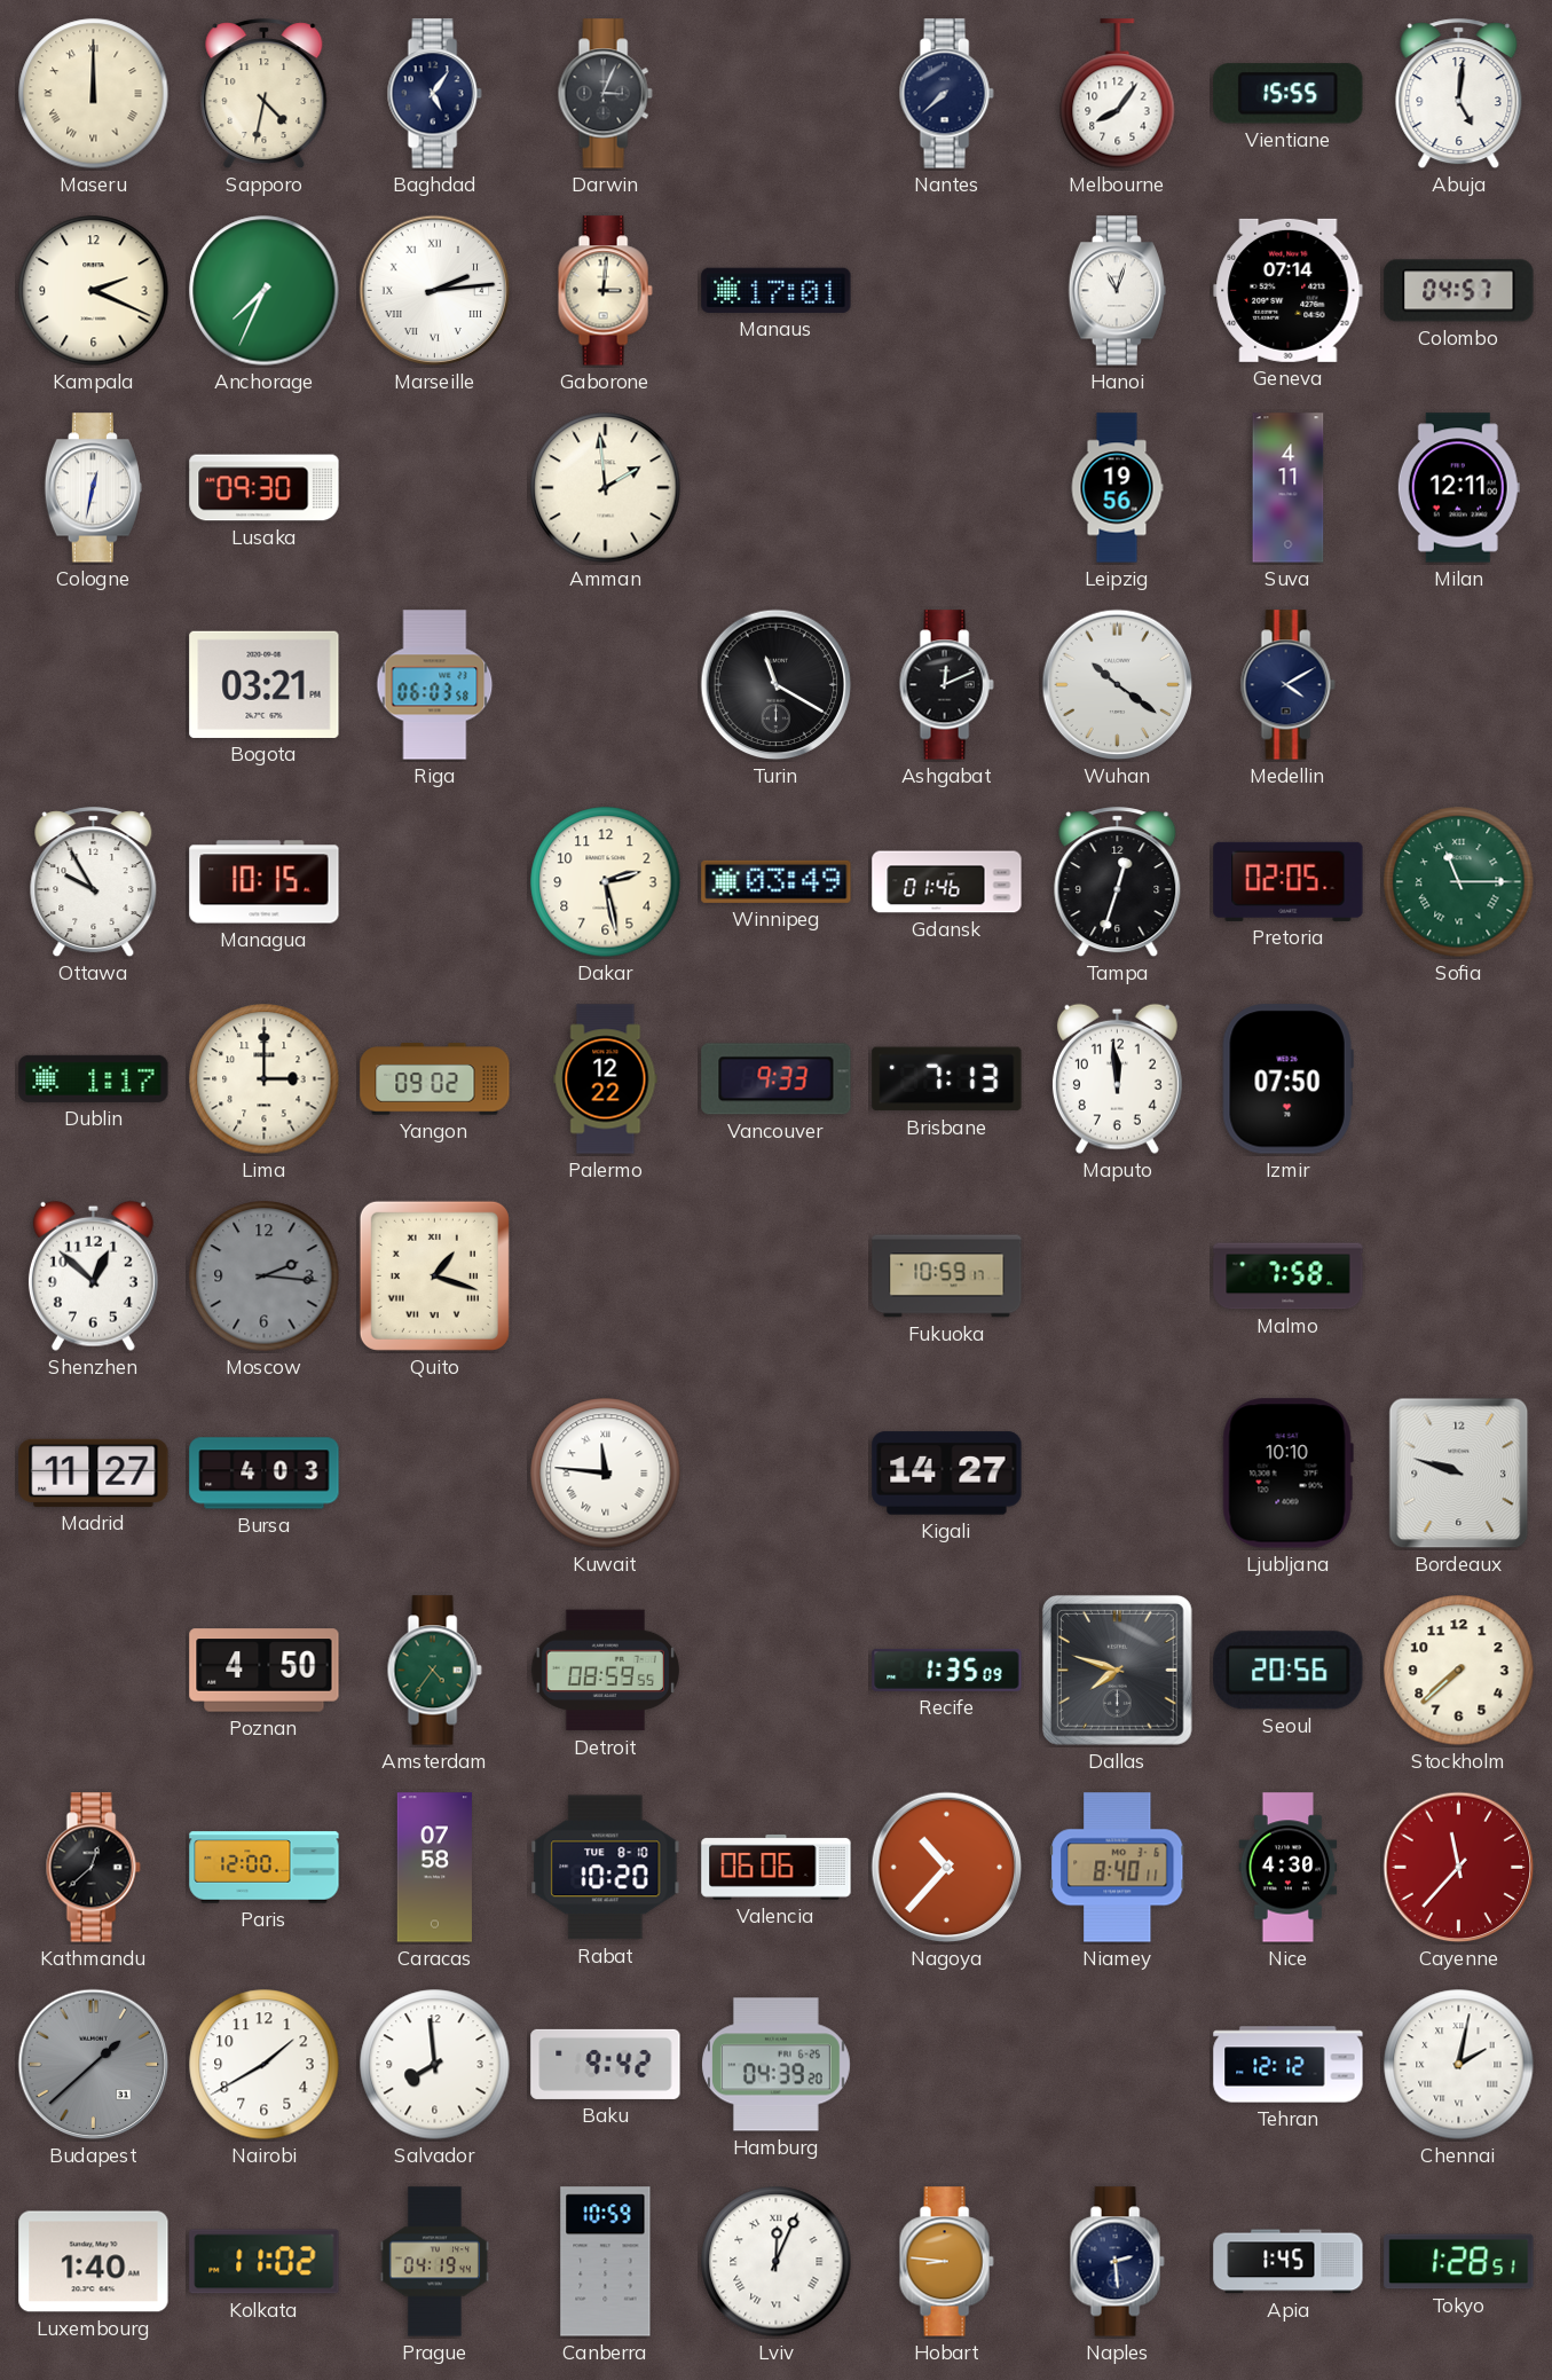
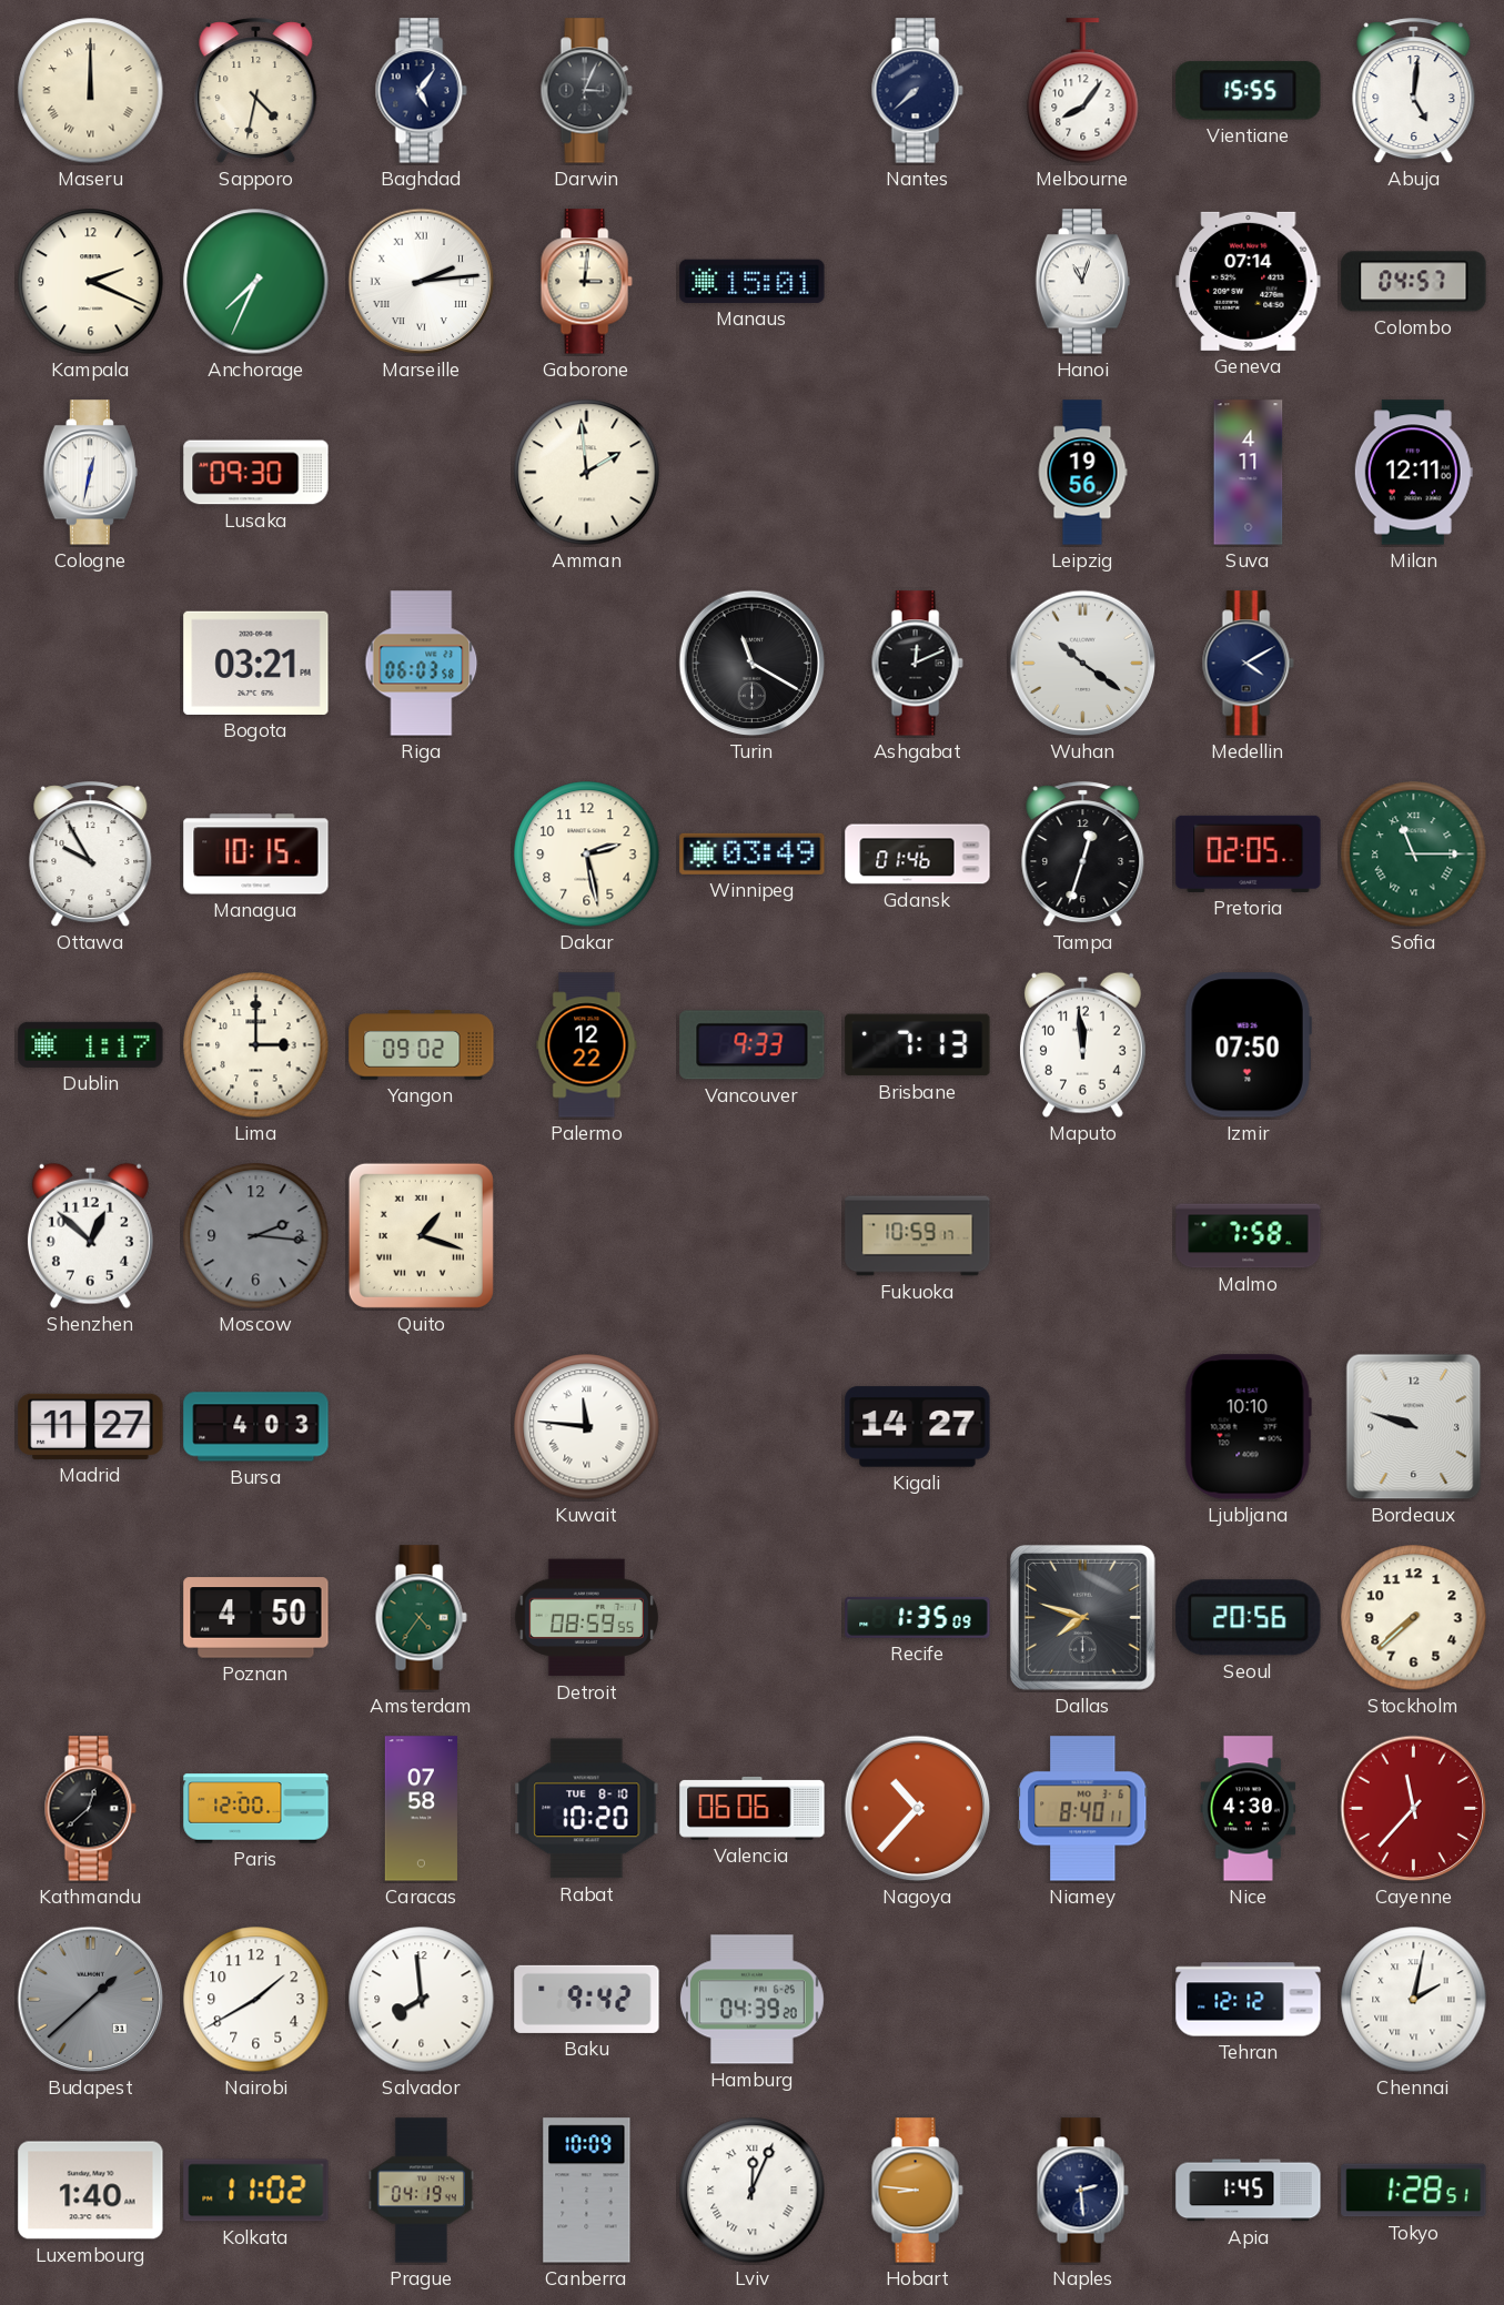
Manaus: 17:01 -> 15:01 (753, 281)
Canberra: 10:59 -> 10:09 (587, 2191)
